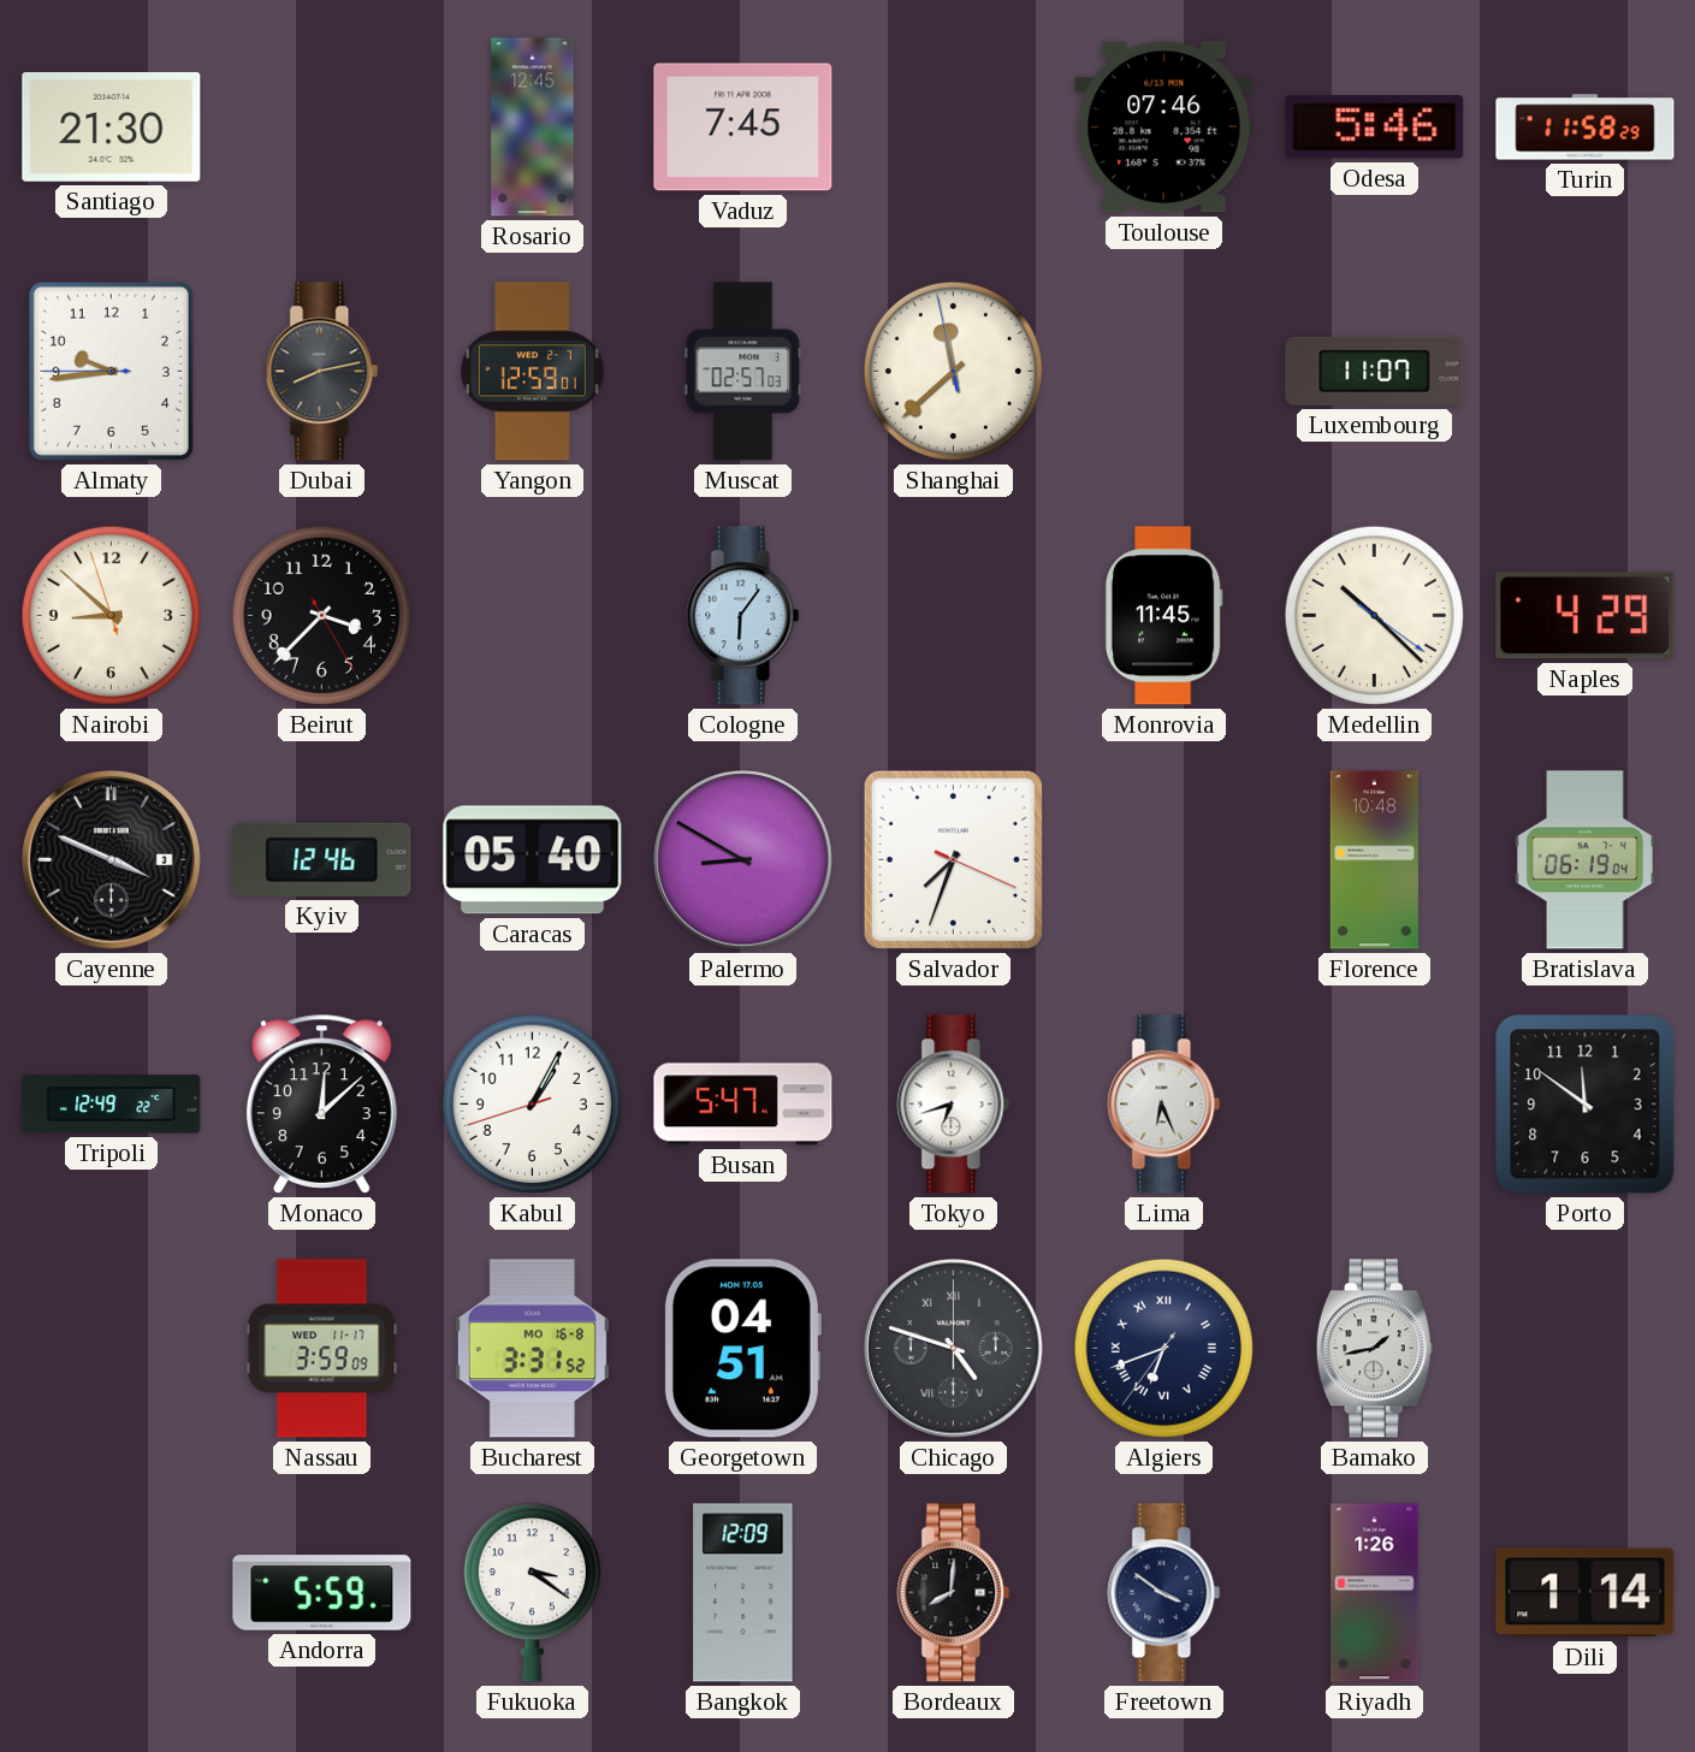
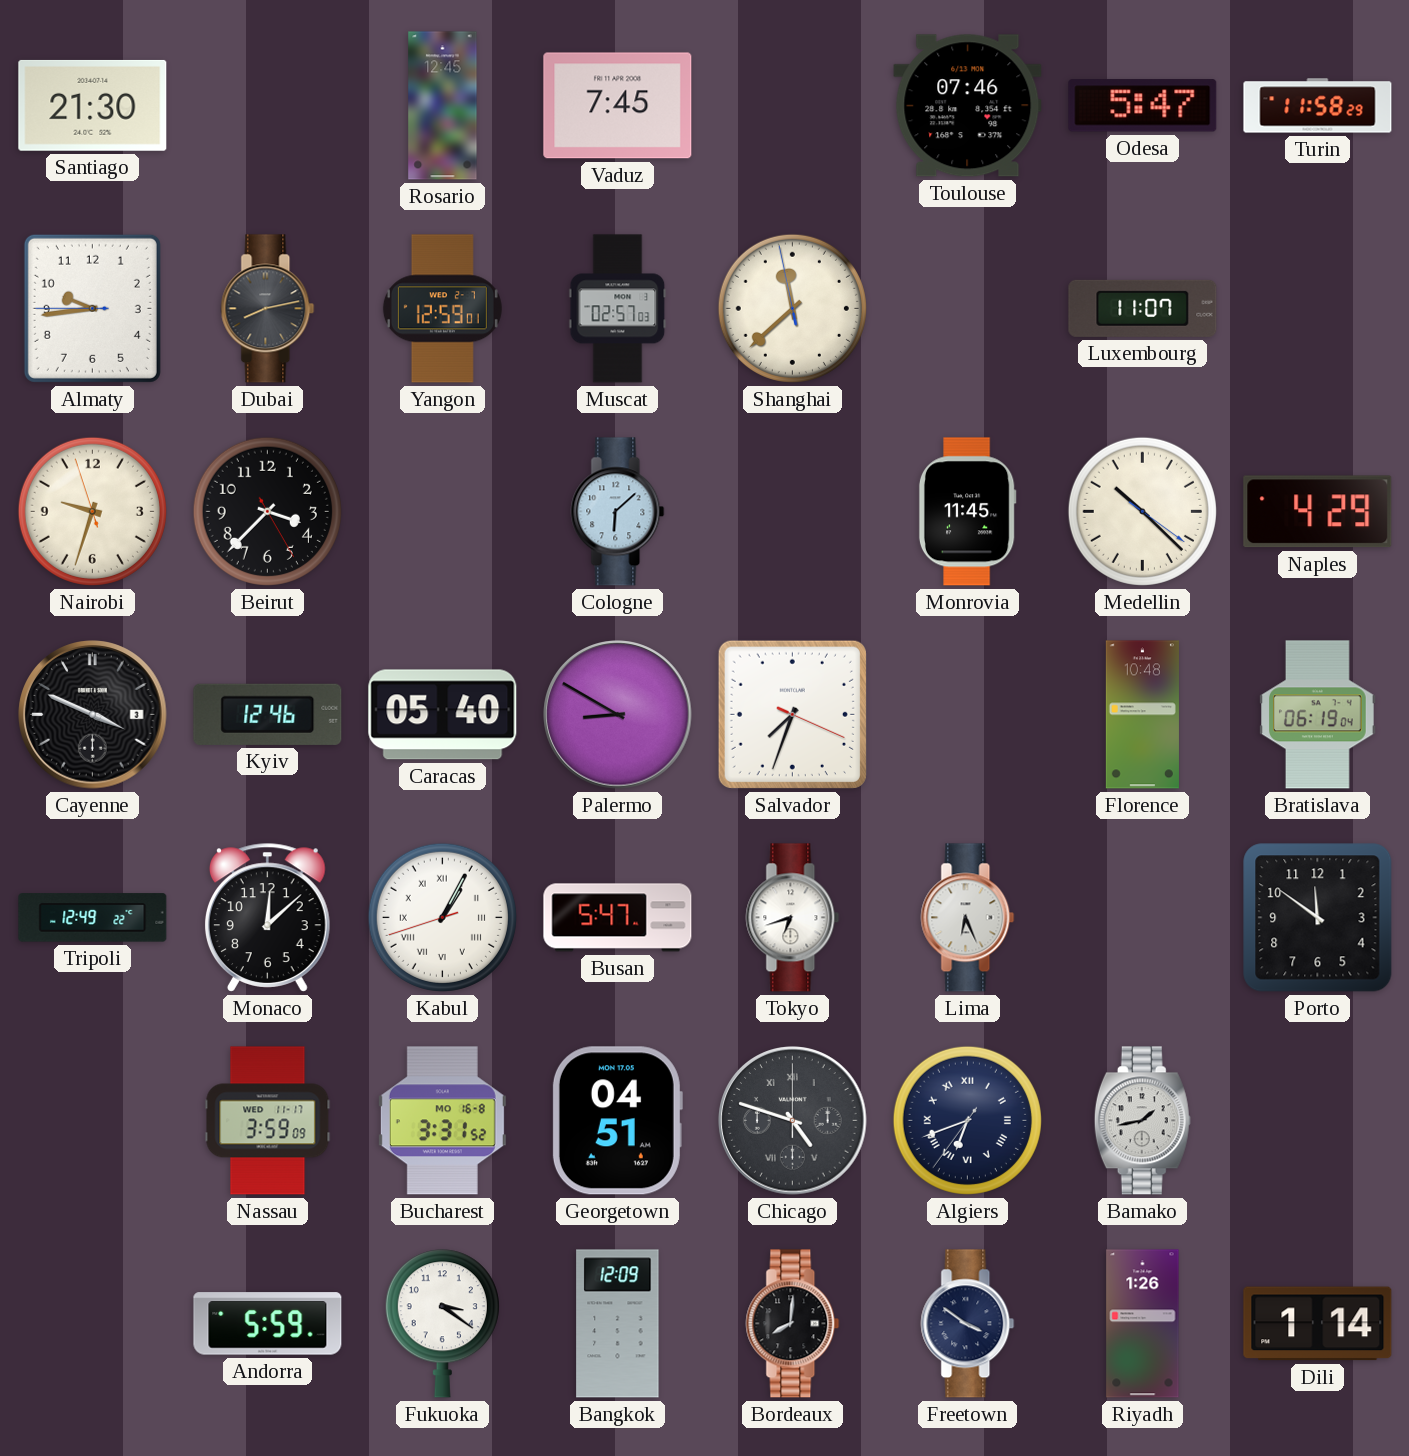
Odesa: 5:46 -> 5:47 (1143, 106)
Nairobi: 8:51 -> 9:32 (92, 511)
Cologne: 6:06 -> 6:08 (618, 512)
Kabul numerals: Arabic -> Roman (442, 917)
